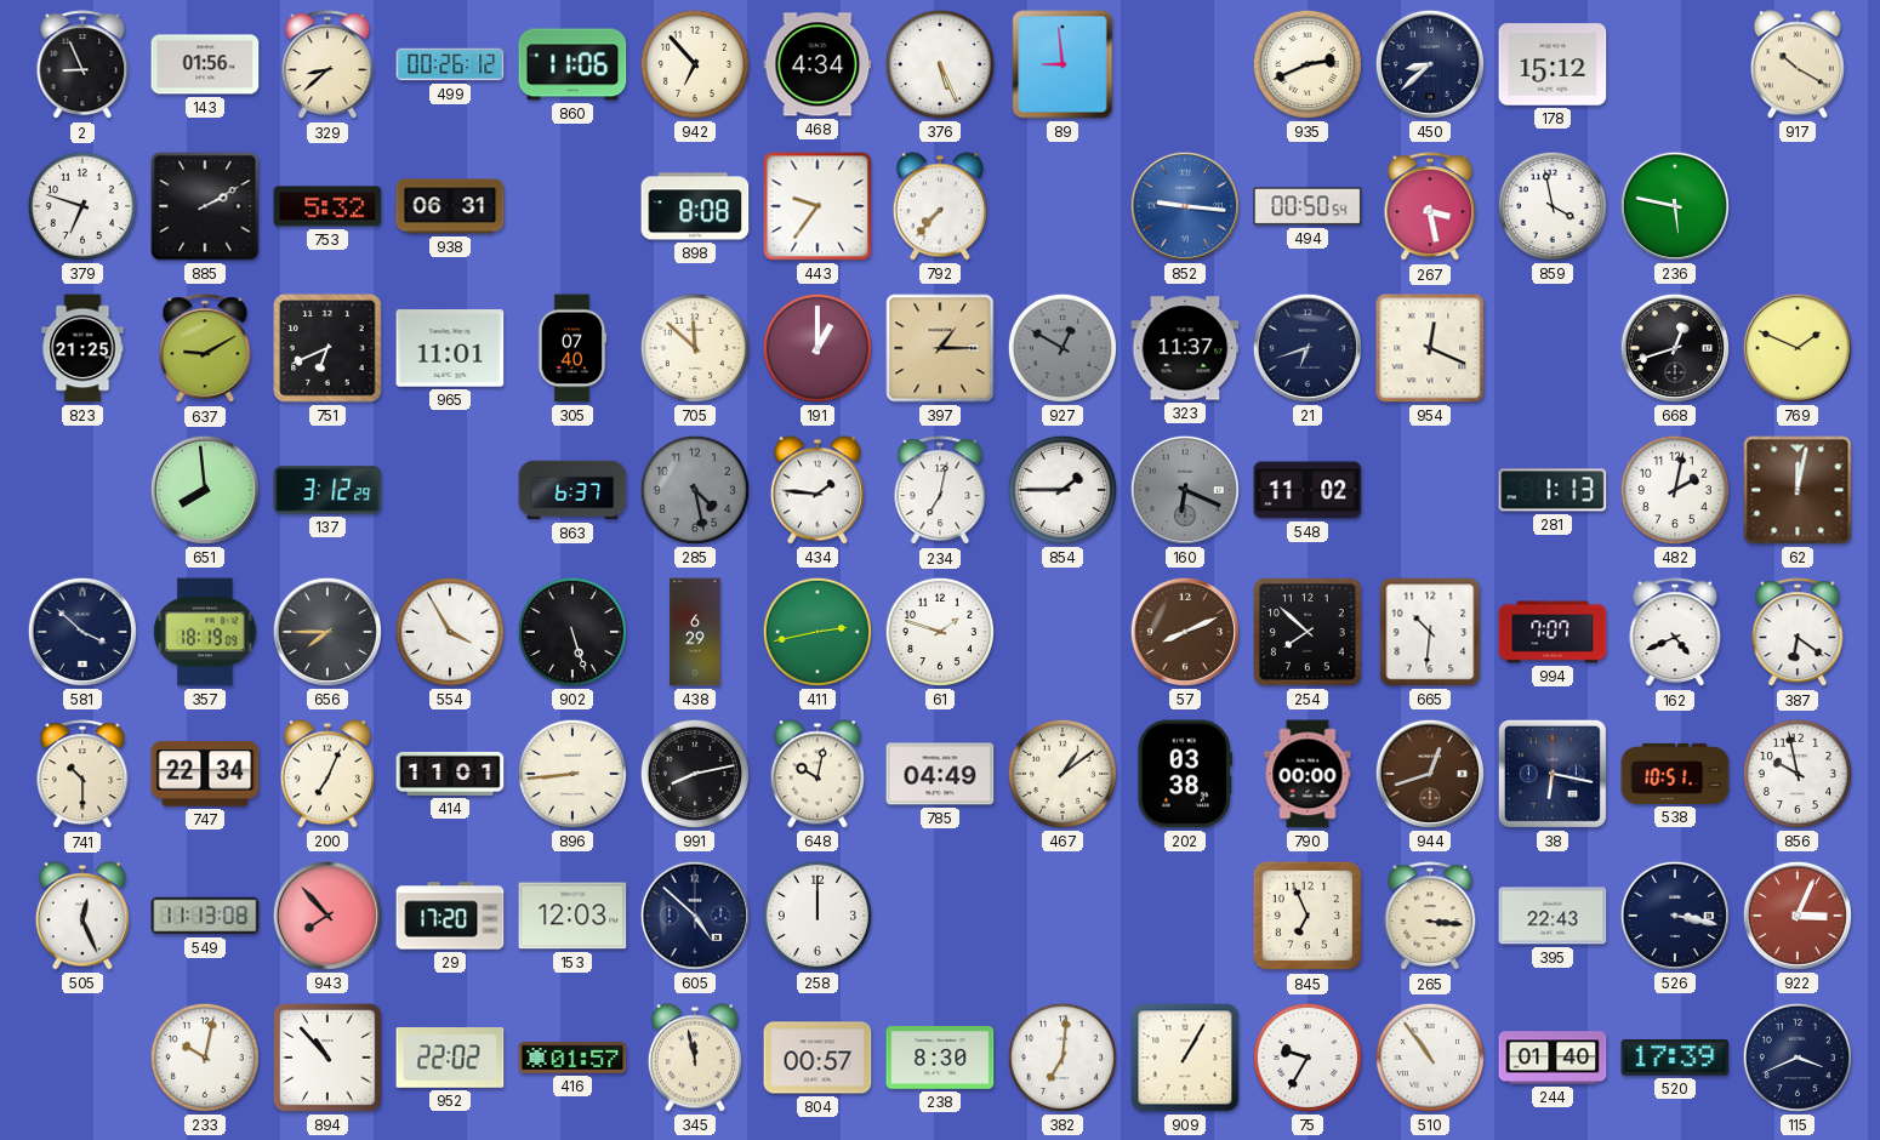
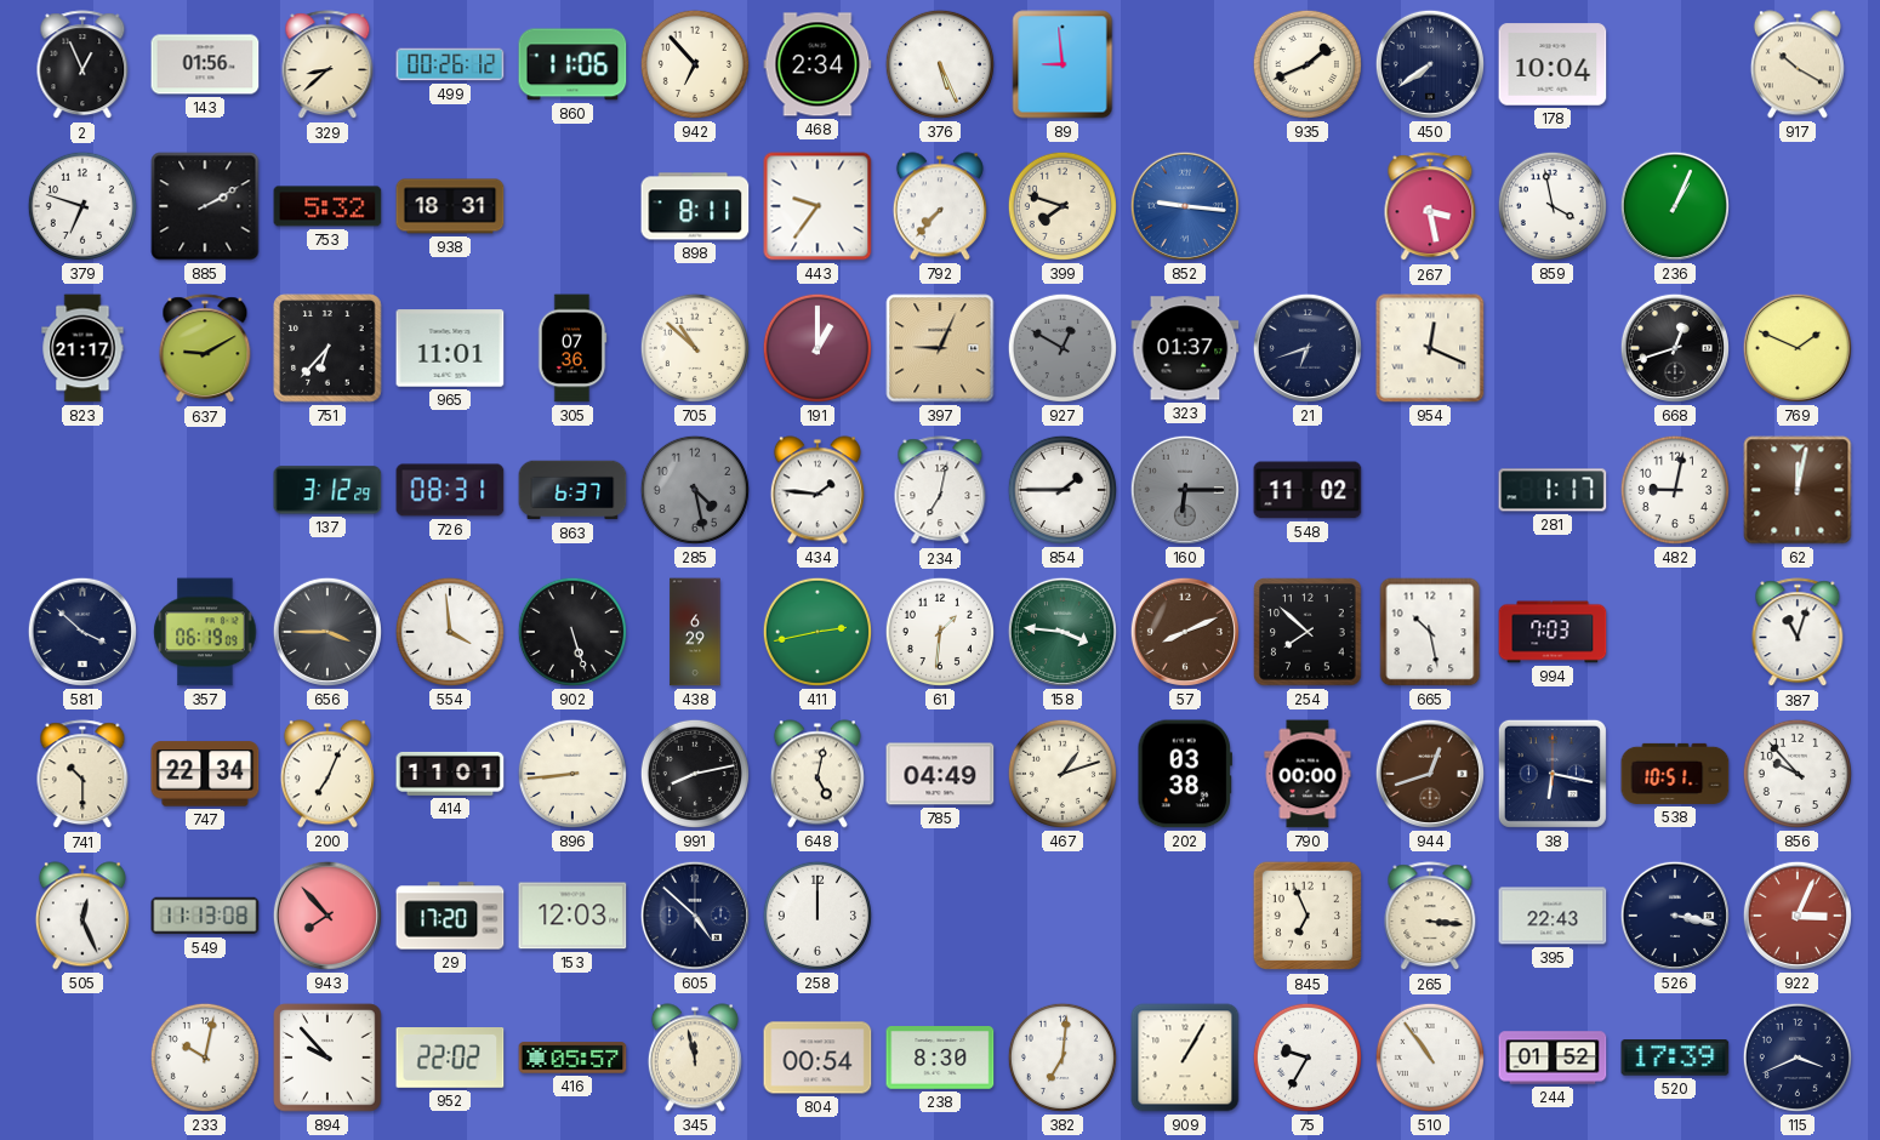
2: 8:56 -> 12:56 (82, 65)
468: 4:34 -> 2:34 (817, 64)
935: 2:41 -> 1:41 (1308, 64)
450: 8:38 -> 7:39 (1430, 64)
178: 15:12 -> 10:04 (1553, 64)
938: 06:31 -> 18:31 (450, 206)
898: 8:08 -> 8:11 (695, 206)
399: none -> 7:48 (1063, 206)
494: 00:50 -> none (1308, 206)
236: 5:47 -> 1:04 (1675, 206)
823: 21:25 -> 21:17 (82, 348)
751: 6:41 -> 6:37 (327, 348)
305: 07:40 -> 07:36 (572, 348)
705: 11:52 -> 10:52 (695, 348)
397: 1:15 -> 9:04 (940, 348)
323: 11:37 -> 01:37 (1185, 348)
651: 7:59 -> none (205, 490)
726: none -> 08:31 (450, 490)
160: 6:19 -> 6:15 (1185, 490)
281: 1:13 -> 1:17 (1553, 490)
482: 2:02 -> 9:02 (1675, 490)
357: 18:19 -> 06:19 (205, 632)
656: 7:45 -> 3:45 (327, 632)
554: 3:55 -> 3:59 (450, 632)
61: 1:48 -> 1:31 (940, 632)
158: none -> 3:46 (1063, 632)
665: 10:31 -> 10:28 (1430, 632)
994: 7:07 -> 7:03 (1553, 632)
162: 4:41 -> none (1675, 633)
387: 6:21 -> 11:03 (1798, 633)
648: 10:02 -> 5:02 (817, 774)
467: 1:09 -> 1:12 (1063, 774)
856: 9:58 -> 9:53 (1798, 774)
894: 10:53 -> 9:53 (327, 1058)
416: 01:57 -> 05:57 (572, 1058)
804: 00:57 -> 00:54 (817, 1058)
244: 01:40 -> 01:52 (1553, 1058)
